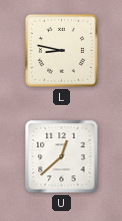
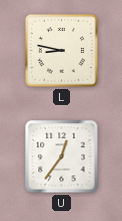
U: 12:38 -> 12:36 (62, 157)
